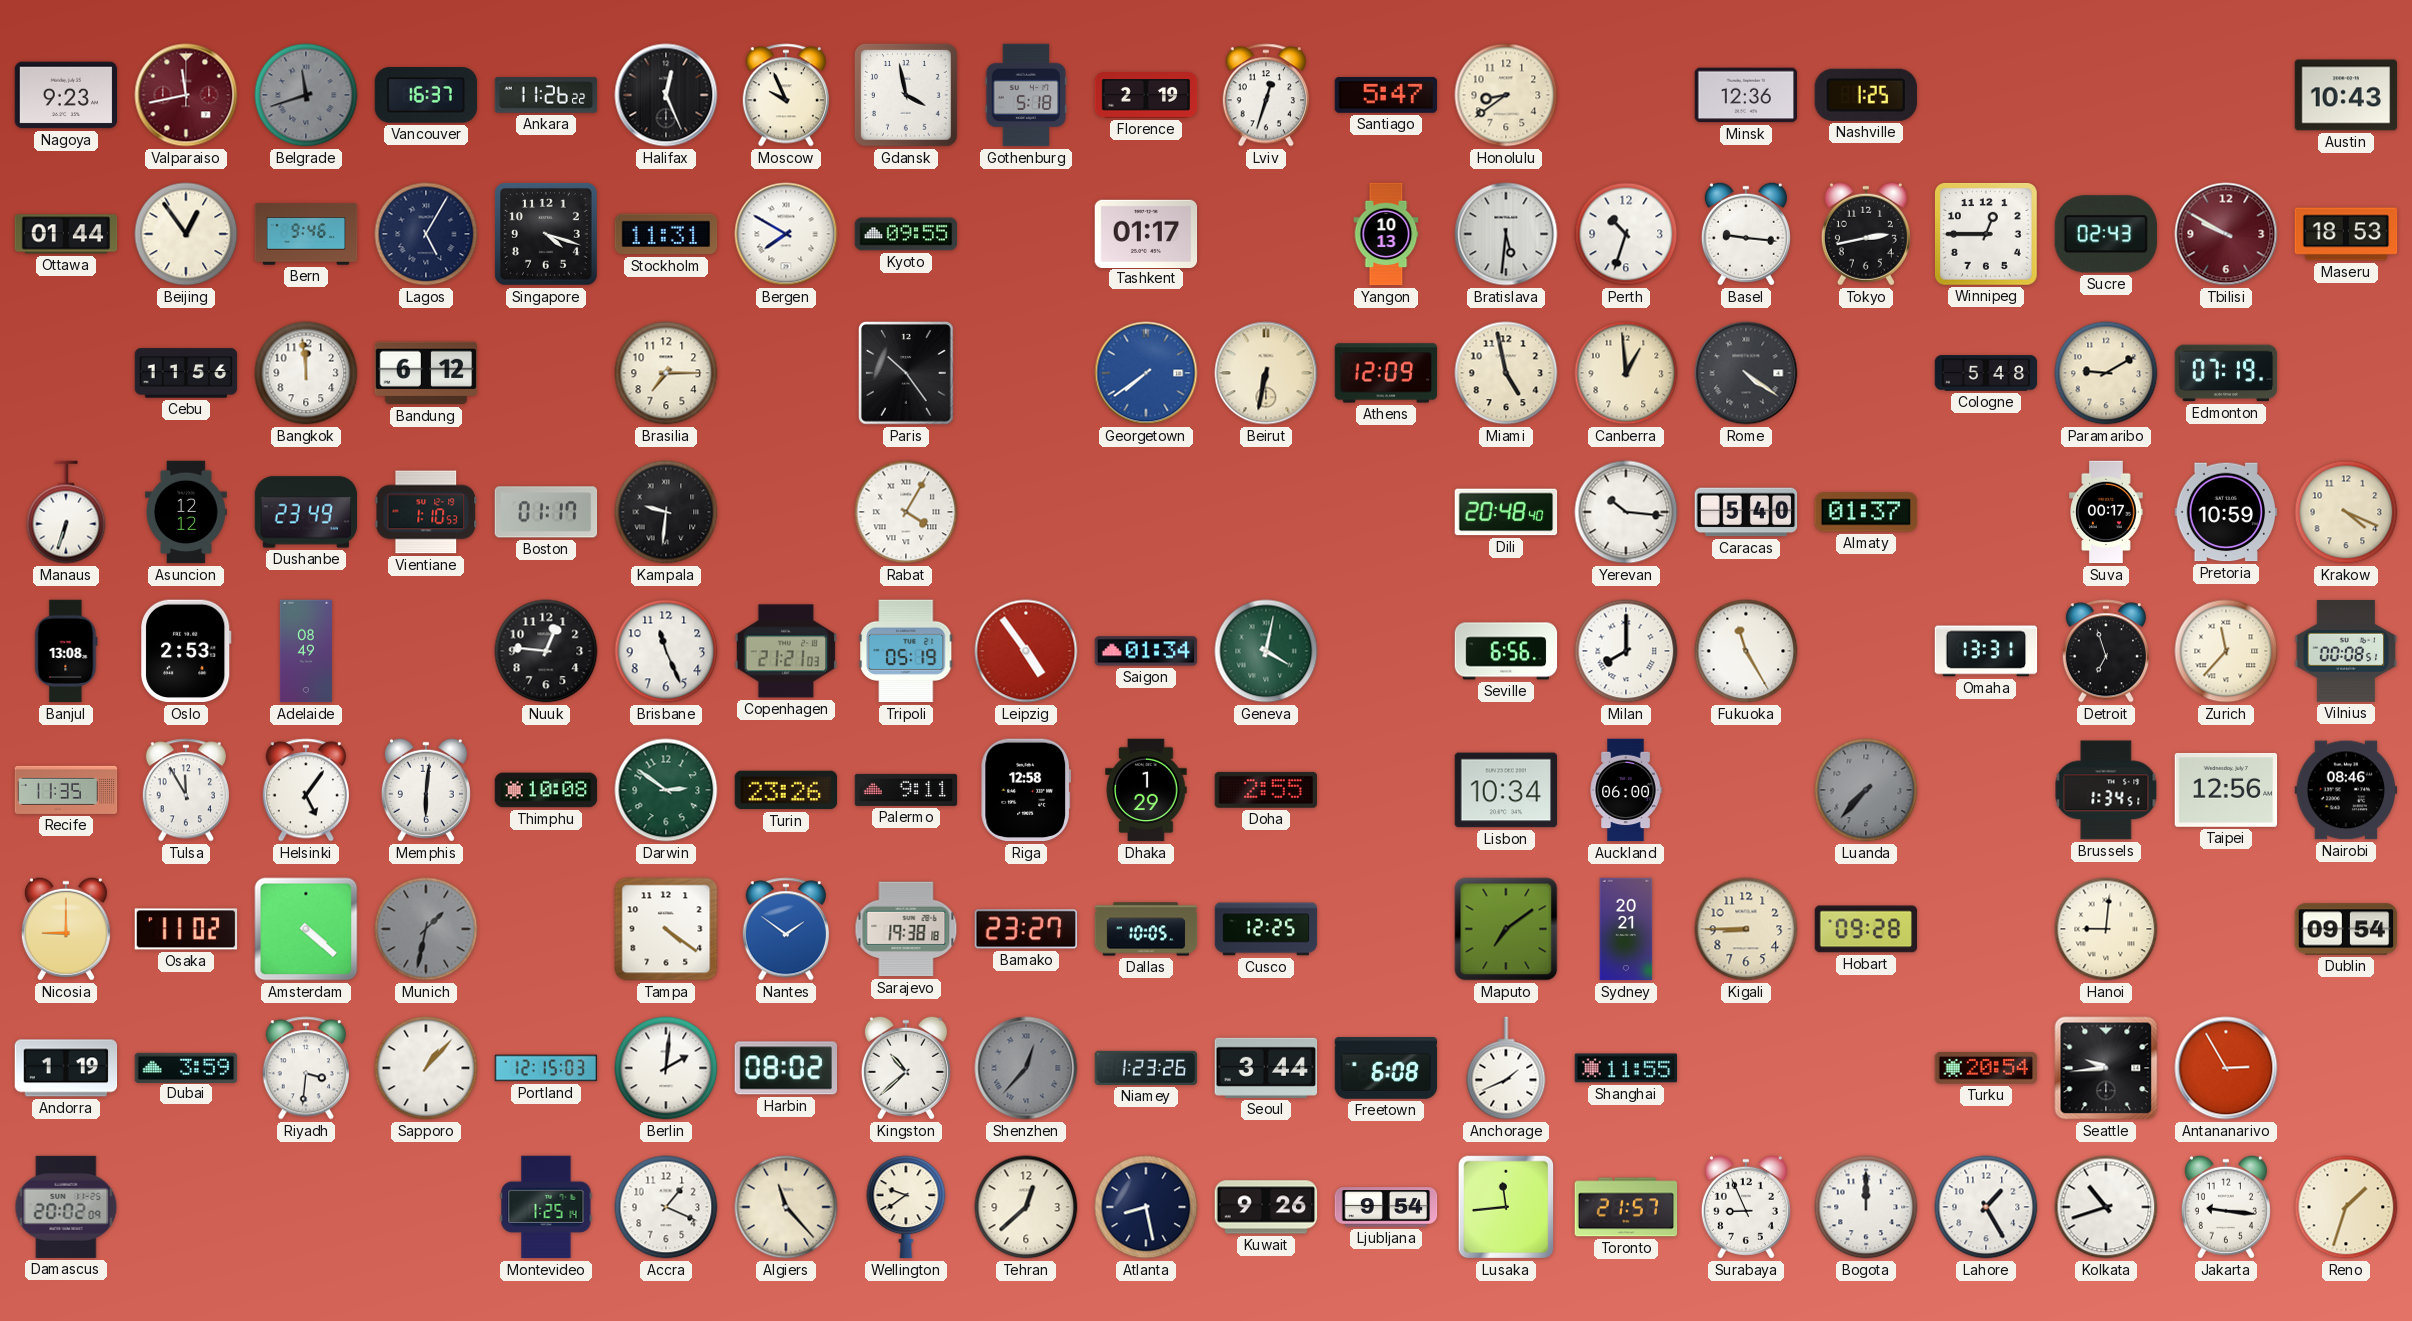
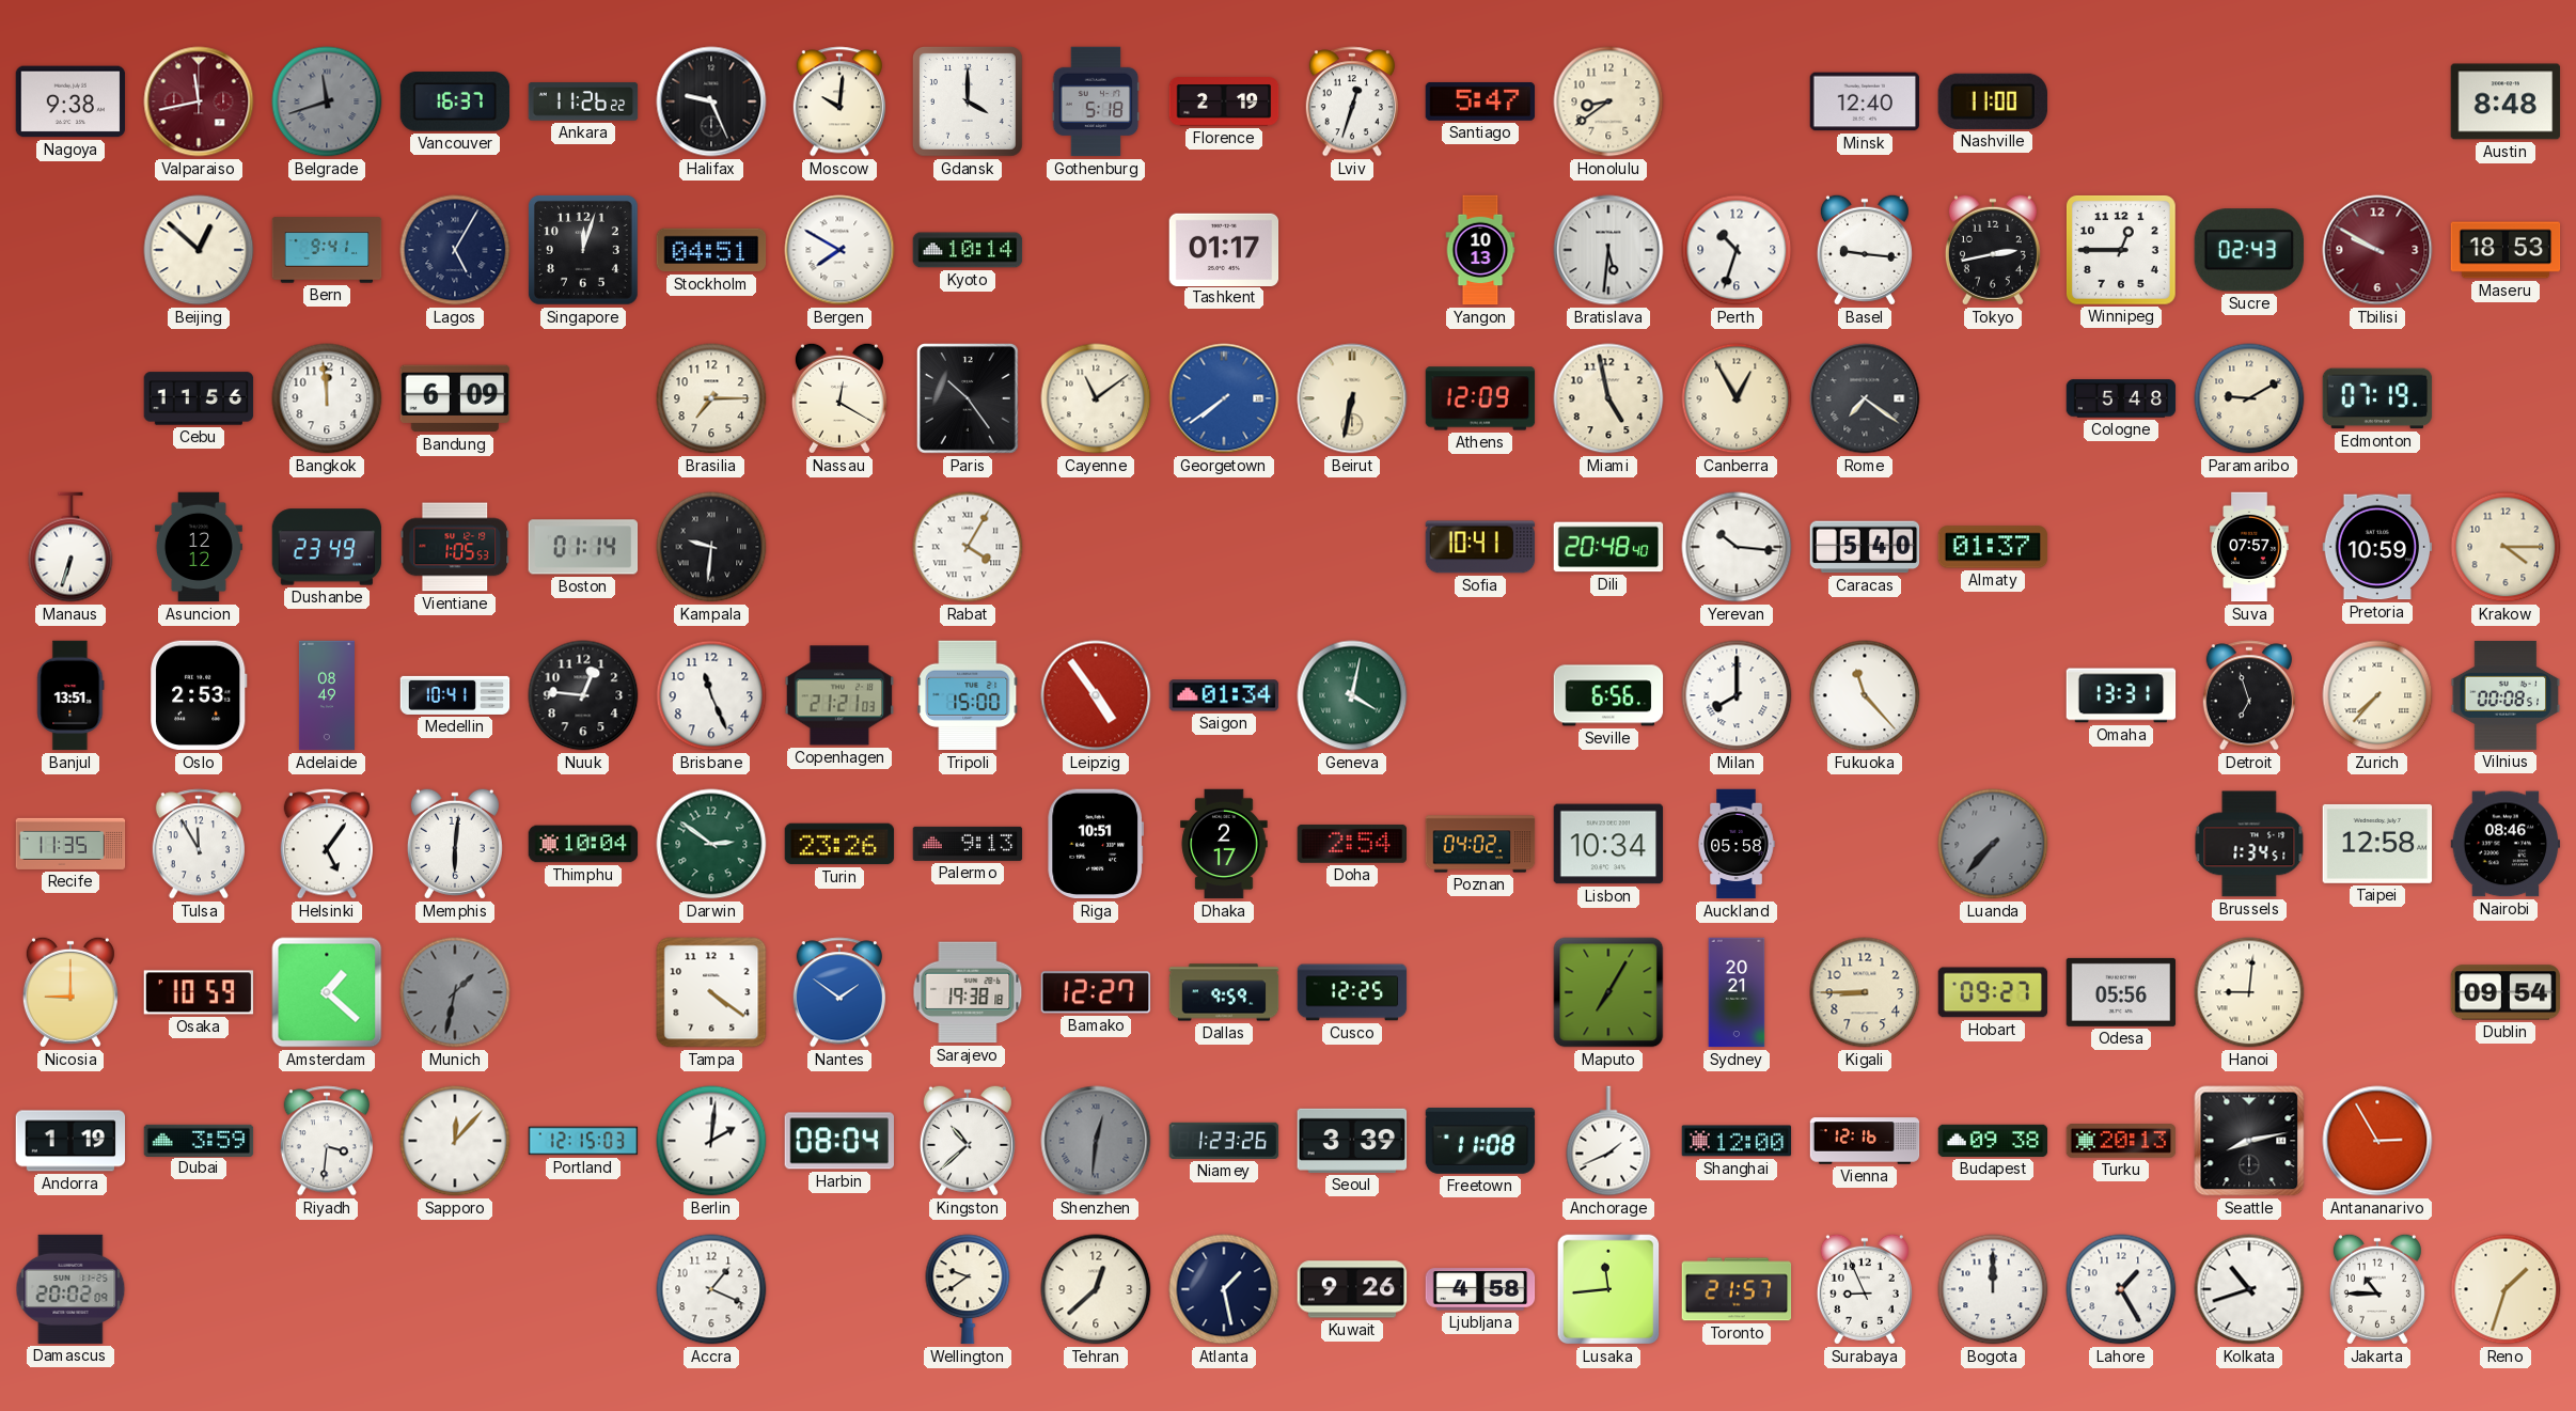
Nagoya: 9:23 -> 9:38 (70, 101)
Halifax: 12:26 -> 9:26 (711, 101)
Moscow: 9:56 -> 10:01 (839, 101)
Gdansk: 3:58 -> 4:00 (968, 101)
Minsk: 12:36 -> 12:40 (1865, 101)
Nashville: 1:25 -> 11:00 (1993, 101)
Austin: 10:43 -> 8:48 (2506, 101)
Ottawa: 01:44 -> none (66, 234)
Beijing: 12:54 -> 12:52 (199, 250)
Bern: 9:46 -> 9:41 (327, 250)
Singapore: 4:18 -> 12:03 (583, 250)
Stockholm: 11:31 -> 04:51 (711, 250)
Kyoto: 09:55 -> 10:14 (968, 250)
Bandung: 6:12 -> 6:09 (455, 398)
Nassau: none -> 12:20 (839, 398)
Cayenne: none -> 11:09 (1096, 398)
Canberra: 12:59 -> 12:55 (1737, 398)
Rome: 4:21 -> 7:21 (1865, 398)
Vientiane: 1:10 -> 1:05 (455, 547)
Boston: 01:17 -> 01:14 (583, 547)
Sofia: none -> 10:41 (1480, 547)
Suva: 00:17 -> 07:57 (2249, 547)
Krakow: 4:19 -> 4:15 (2506, 547)
Banjul: 13:08 -> 13:51 (70, 695)
Medellin: none -> 10:41 (455, 695)
Tripoli: 05:19 -> 15:00 (968, 695)
Fukuoka: 11:25 -> 11:23 (1865, 695)
Zurich: 11:37 -> 7:37 (2377, 695)
Thimphu: 10:08 -> 10:04 (583, 844)
Palermo: 9:11 -> 9:13 (968, 844)
Riga: 12:58 -> 10:51 (1095, 844)
Dhaka: 1:29 -> 2:17 (1224, 844)
Doha: 2:55 -> 2:54 (1351, 844)
Poznan: none -> 04:02 (1480, 844)
Auckland: 06:00 -> 05:58 (1737, 844)
Taipei: 12:56 -> 12:58 (2377, 844)
Osaka: 11:02 -> 10:59 (199, 992)
Amsterdam: 4:22 -> 1:22 (327, 992)
Bamako: 23:27 -> 12:27 (1096, 992)
Dallas: 10:05 -> 9:59 (1224, 992)
Maputo: 7:09 -> 7:05 (1608, 992)
Hobart: 09:28 -> 09:27 (1993, 992)
Odesa: none -> 05:56 (2121, 992)
Sapporo: 1:07 -> 12:07 (455, 1141)
Harbin: 08:02 -> 08:04 (838, 1141)
Shenzhen: 12:37 -> 12:31 (1096, 1141)
Seoul: 3:44 -> 3:39 (1352, 1141)
Freetown: 6:08 -> 11:08 (1480, 1141)
Shanghai: 11:55 -> 12:00 (1737, 1141)
Vienna: none -> 12:16 (1865, 1141)
Budapest: none -> 09:38 (1993, 1141)
Turku: 20:54 -> 20:13 (2121, 1142)
Seattle: 9:44 -> 8:13 (2249, 1141)
Montevideo: 1:25 -> none (546, 1207)
Algiers: 11:23 -> none (786, 1207)
Atlanta: 8:28 -> 1:28 (1224, 1289)
Ljubljana: 9:54 -> 4:58 (1480, 1289)
Jakarta: 9:16 -> 10:45 (2377, 1289)
